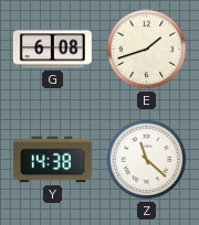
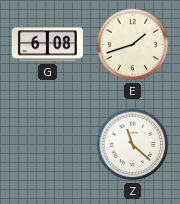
Y: 14:38 -> none (52, 160)
